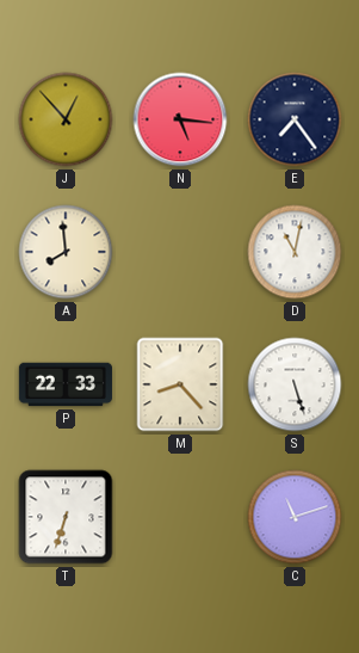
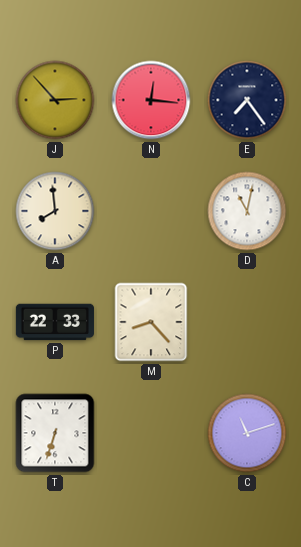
J: 12:53 -> 2:53 (55, 100)
N: 5:16 -> 12:16 (151, 100)
S: 5:27 -> none (295, 384)
